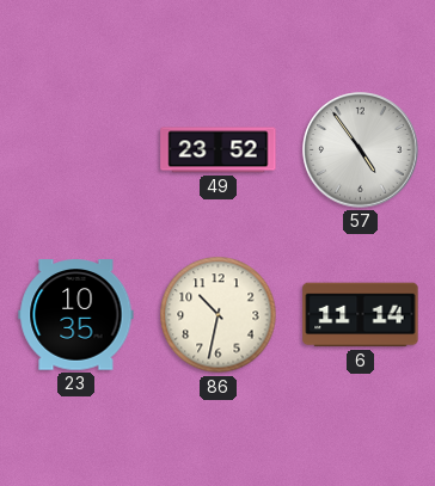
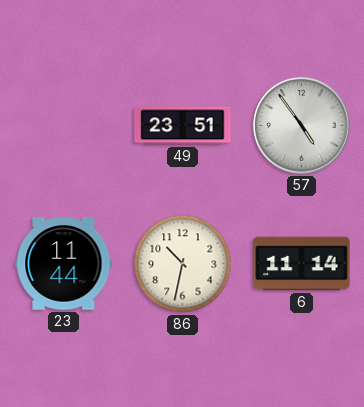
49: 23:52 -> 23:51 (183, 126)
23: 10:35 -> 11:44 (64, 264)
